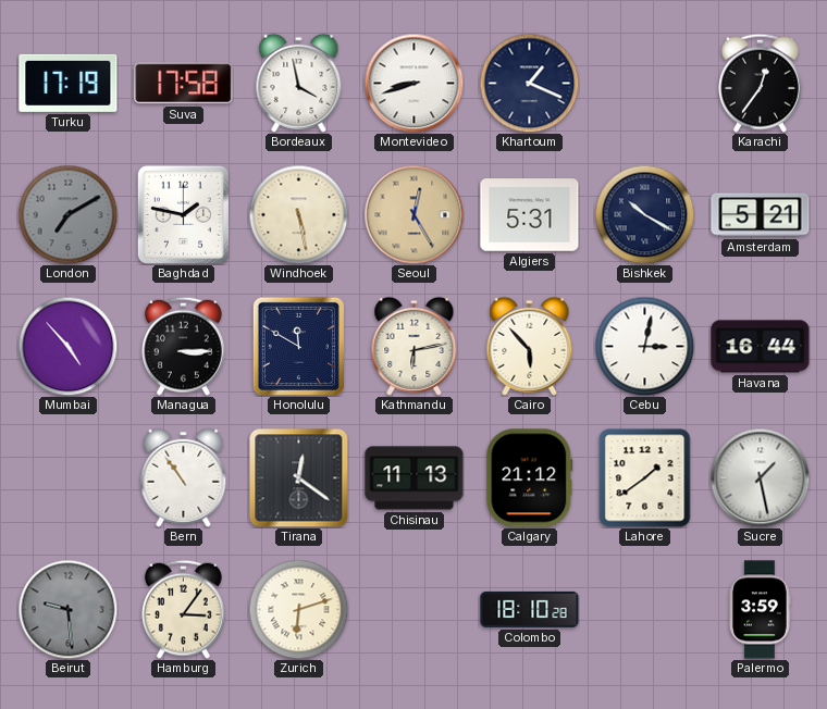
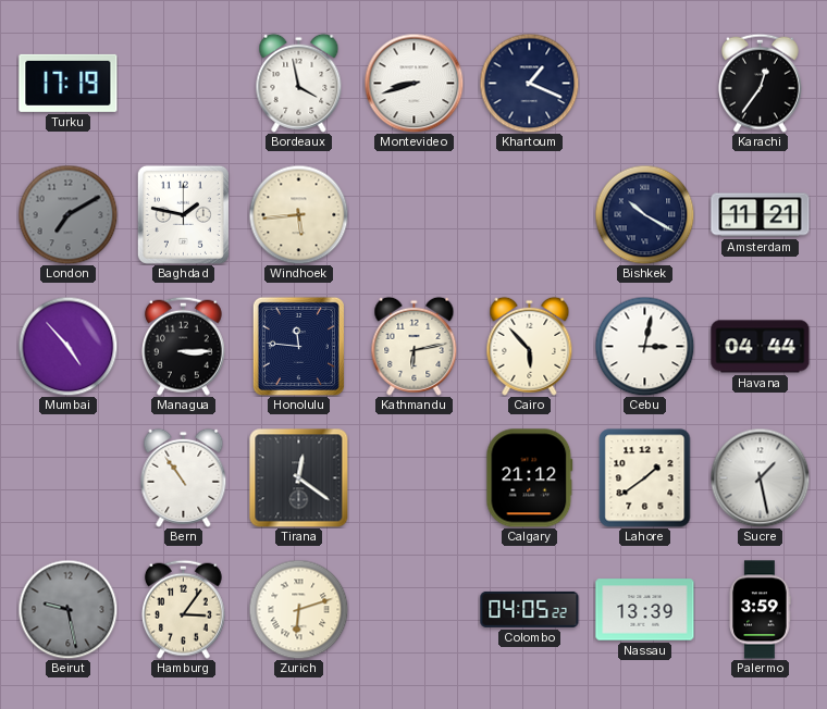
Suva: 17:58 -> none (184, 84)
Windhoek: 5:28 -> 5:44 (298, 214)
Seoul: 12:25 -> none (414, 214)
Algiers: 5:31 -> none (530, 215)
Amsterdam: 5:21 -> 11:21 (761, 215)
Honolulu: 11:50 -> 11:46 (298, 346)
Havana: 16:44 -> 04:44 (761, 347)
Chisinau: 11:13 -> none (415, 478)
Beirut: 9:29 -> 9:28 (67, 609)
Colombo: 18:10 -> 04:05 (530, 609)
Nassau: none -> 13:39 (645, 610)
